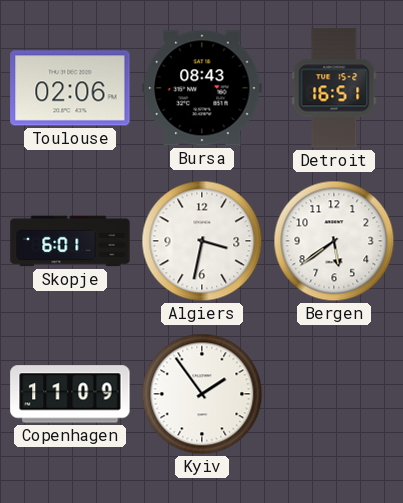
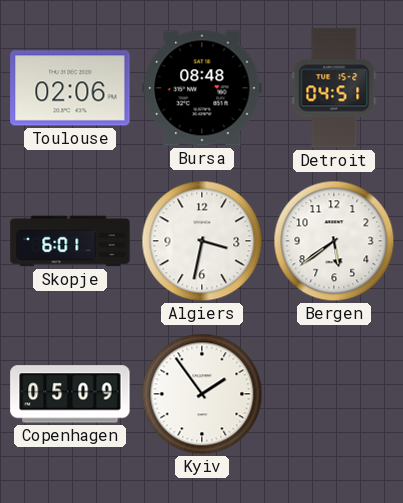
Bursa: 08:43 -> 08:48 (202, 88)
Detroit: 16:51 -> 04:51 (334, 88)
Copenhagen: 11:09 -> 05:09 (70, 394)
